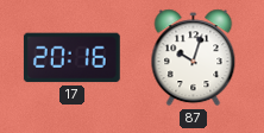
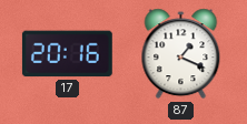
87: 10:03 -> 1:19 (181, 54)
